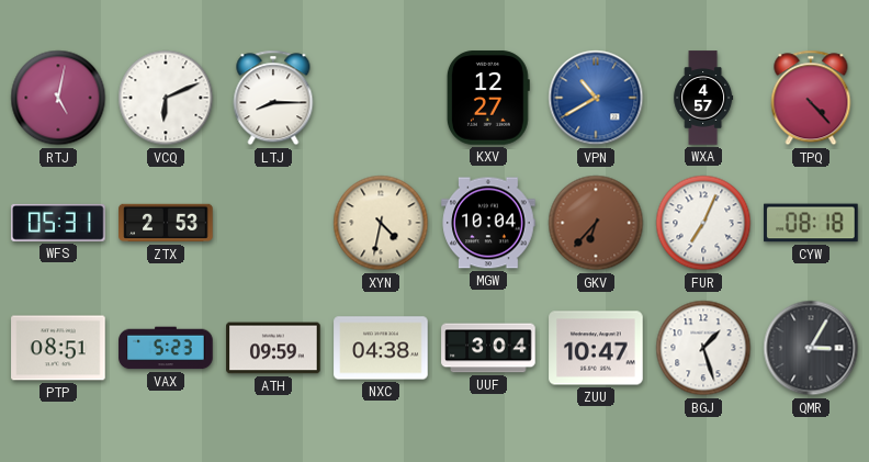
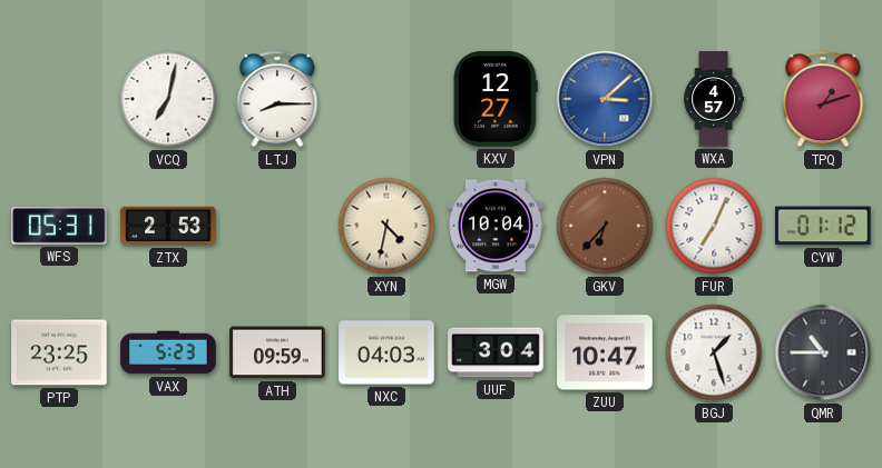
RTJ: 5:02 -> none (58, 98)
VCQ: 6:11 -> 7:02 (168, 99)
VPN: 10:40 -> 3:08 (605, 99)
TPQ: 4:23 -> 1:12 (823, 99)
CYW: 08:18 -> 01:12 (823, 226)
PTP: 08:51 -> 23:25 (59, 352)
NXC: 04:38 -> 04:03 (386, 352)
QMR: 3:05 -> 10:45 (823, 352)
